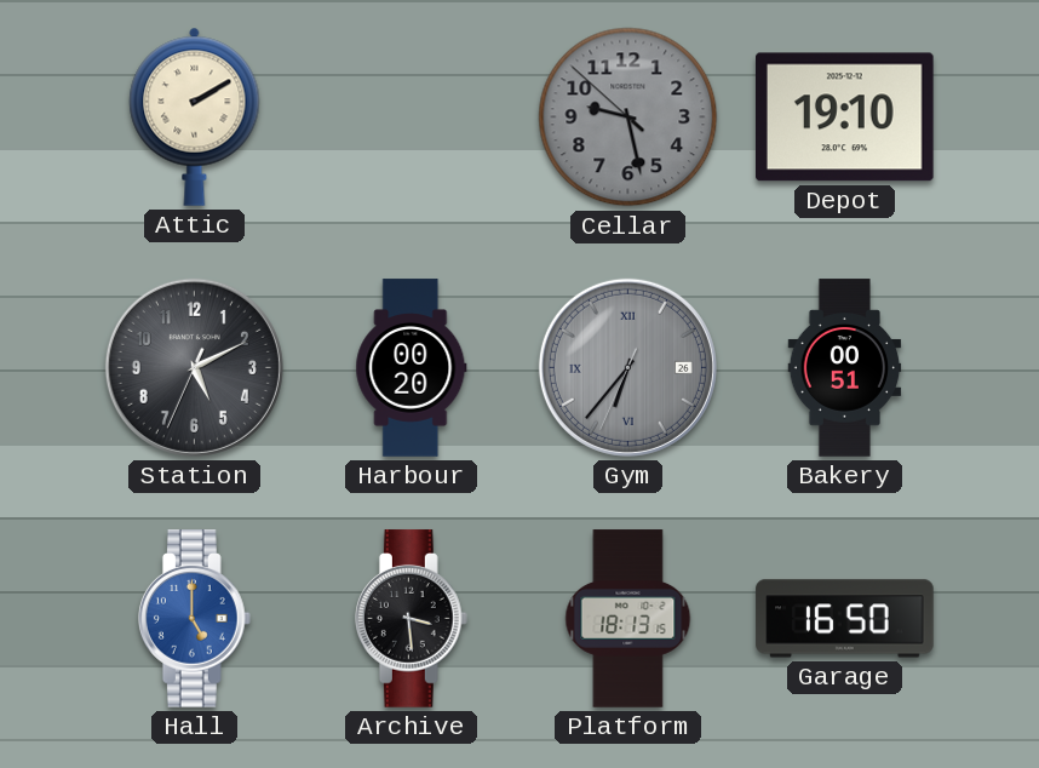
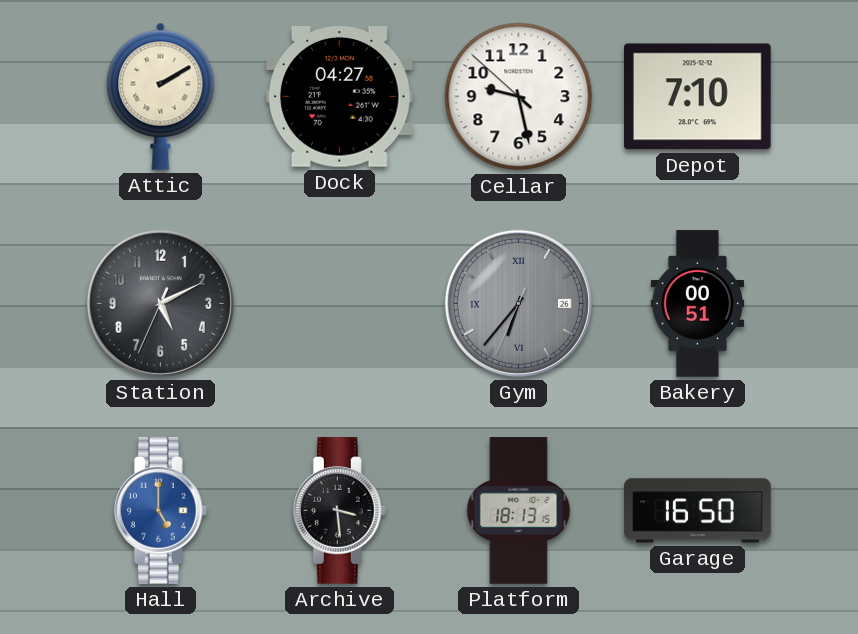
Dock: none -> 04:27 (340, 97)
Cellar dial: grey -> white (519, 97)
Depot: 19:10 -> 7:10 (698, 97)
Harbour: 00:20 -> none (412, 368)
